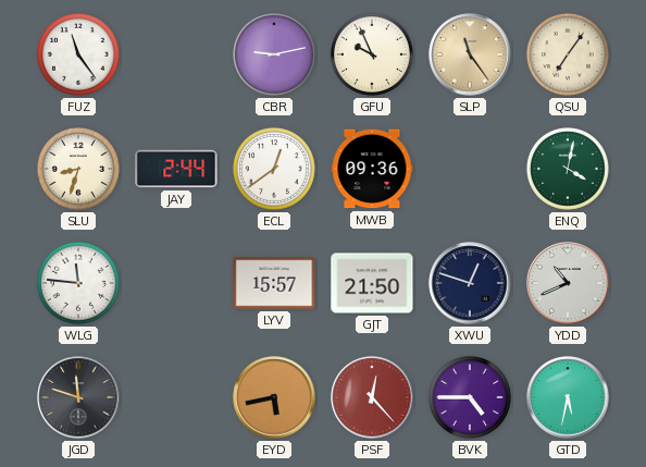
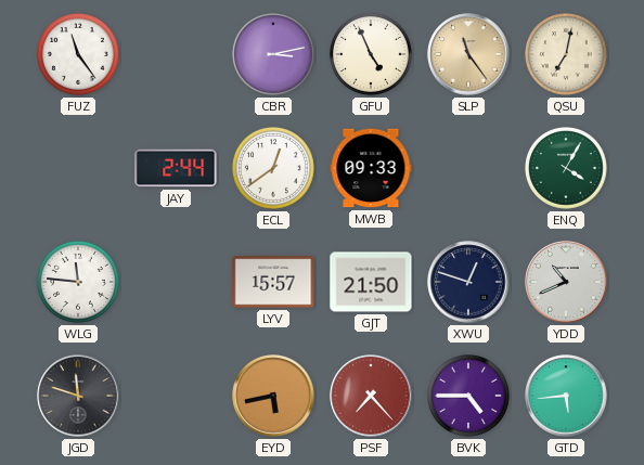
CBR: 9:13 -> 3:13 (273, 54)
GFU: 9:56 -> 4:56 (371, 54)
QSU: 7:06 -> 7:02 (566, 54)
SLU: 8:33 -> none (78, 169)
MWB: 09:36 -> 09:33 (371, 168)
ENQ: 4:02 -> 4:05 (566, 168)
PSF: 12:23 -> 7:23 (371, 396)
GTD: 5:32 -> 5:44 (566, 396)
